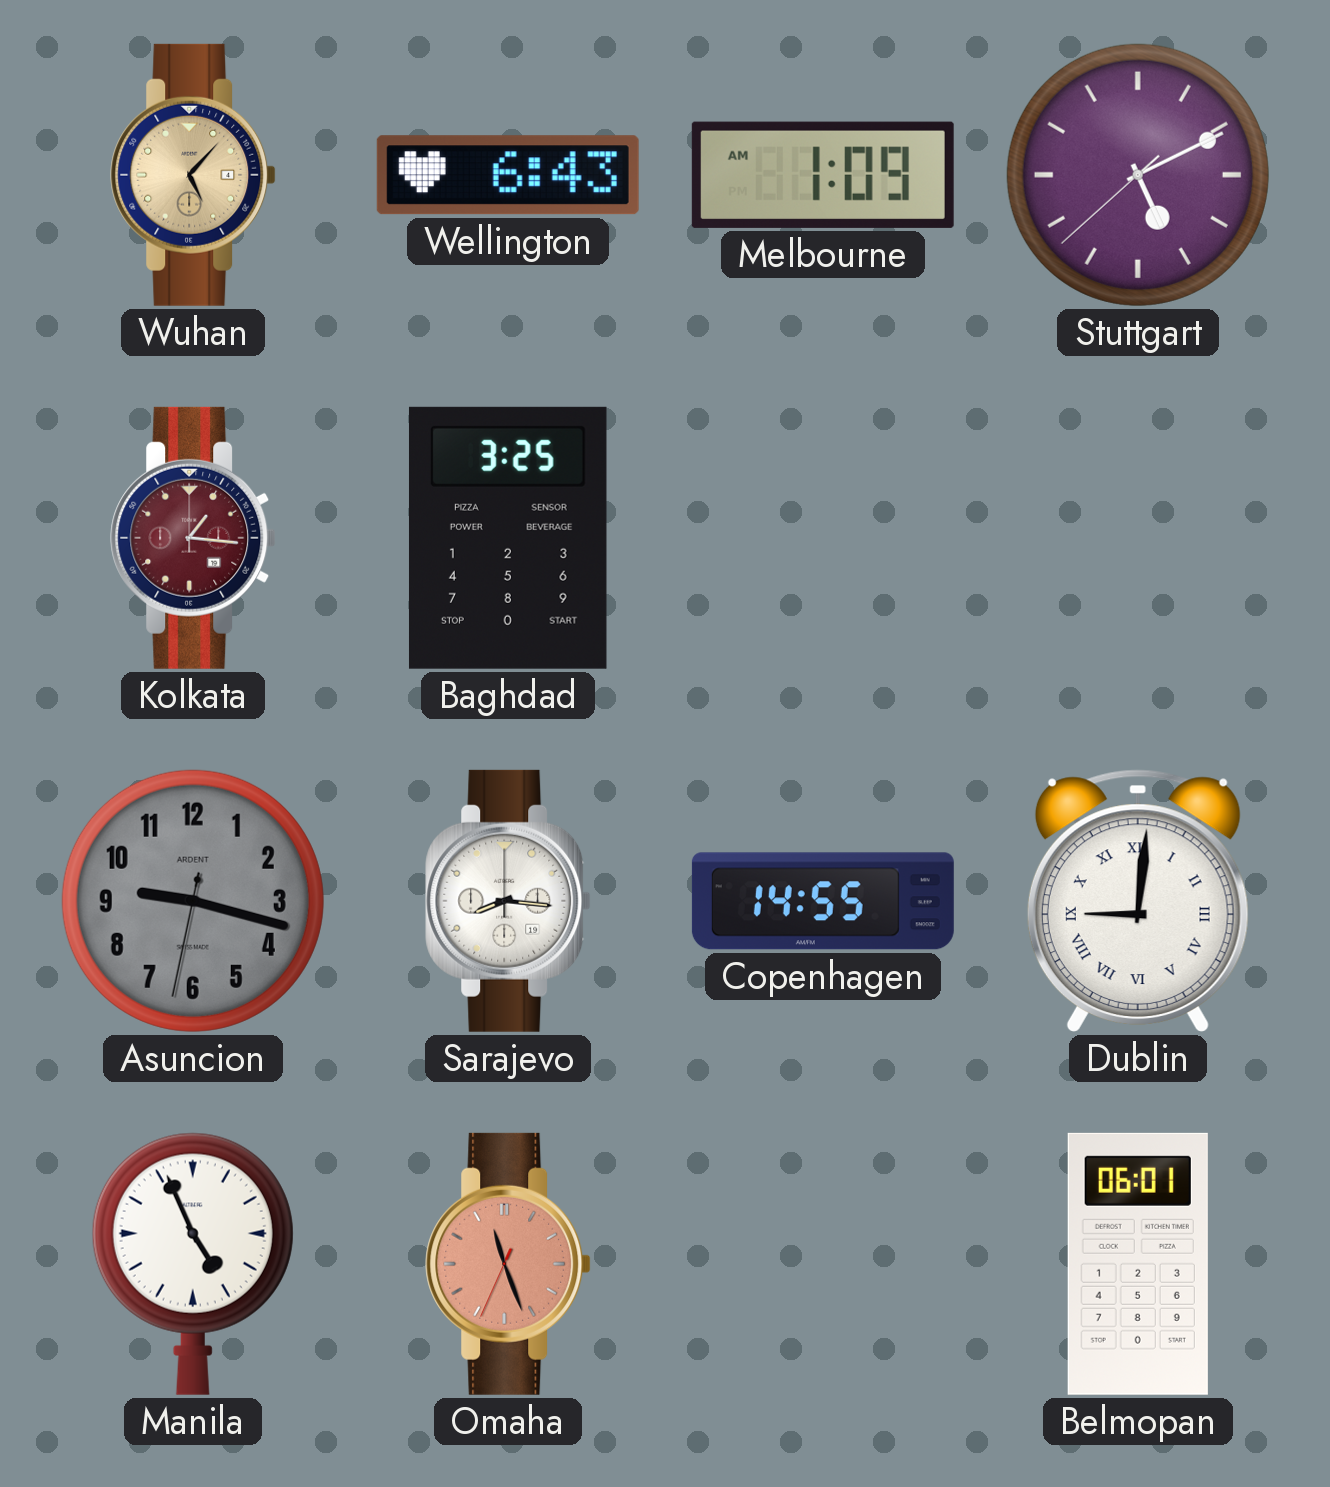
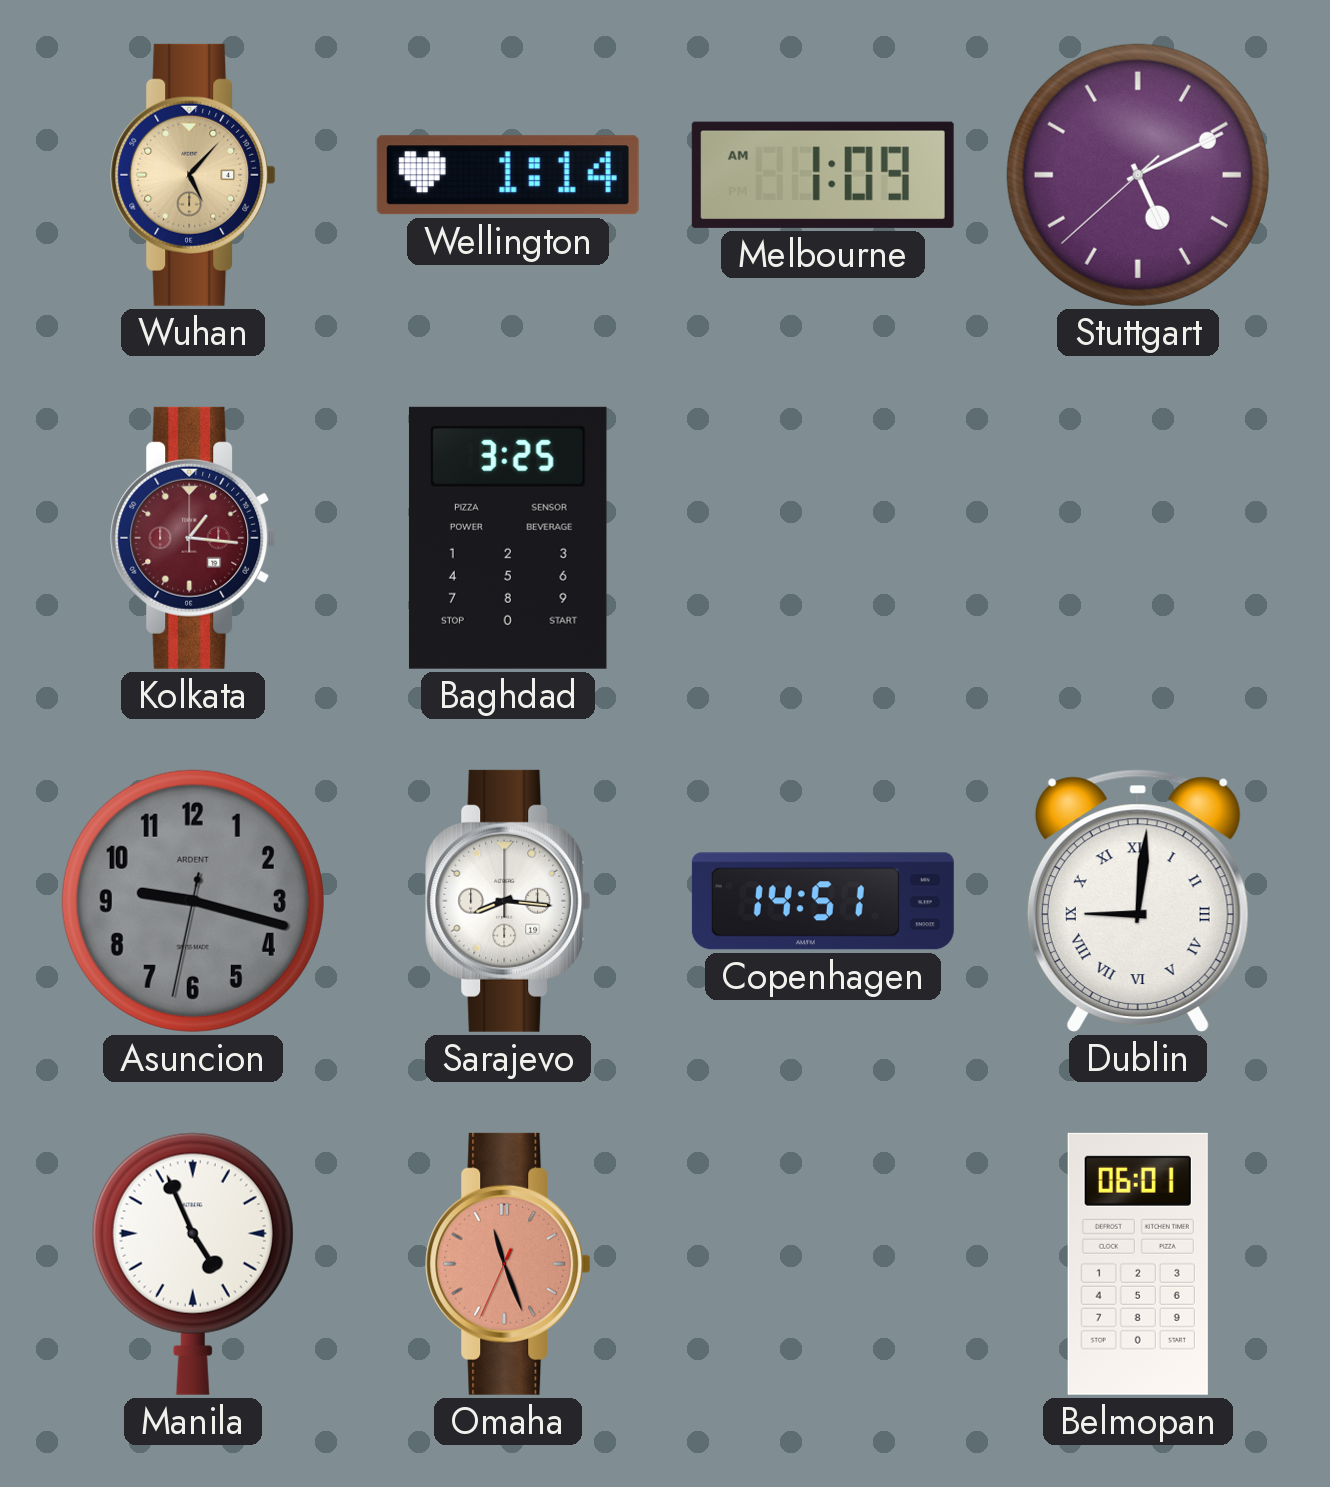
Wellington: 6:43 -> 1:14 (508, 175)
Copenhagen: 14:55 -> 14:51 (823, 901)
